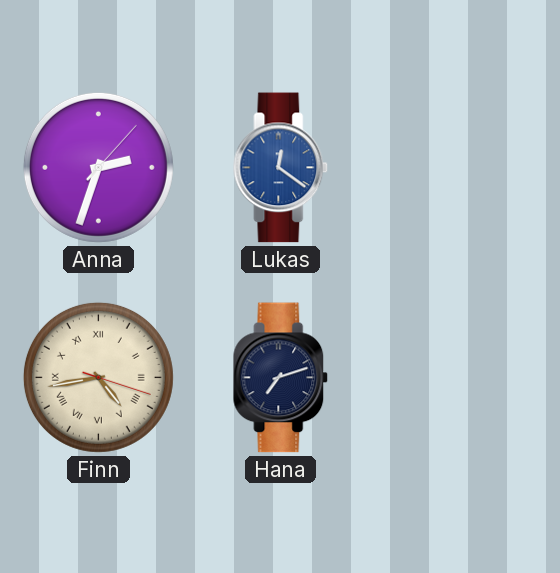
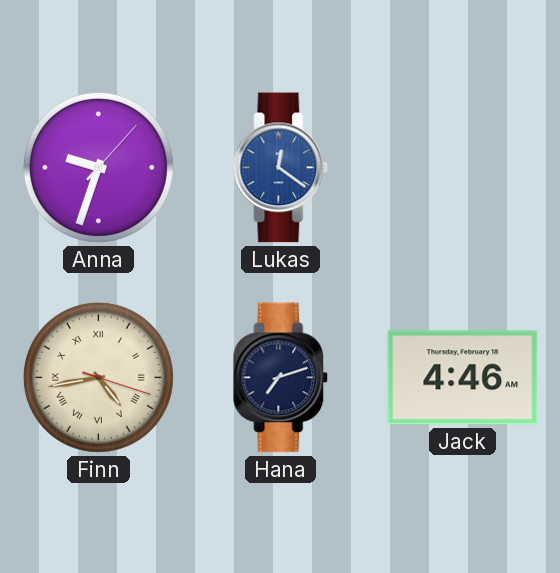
Anna: 2:33 -> 9:33 (98, 167)
Jack: none -> 4:46 (463, 378)
